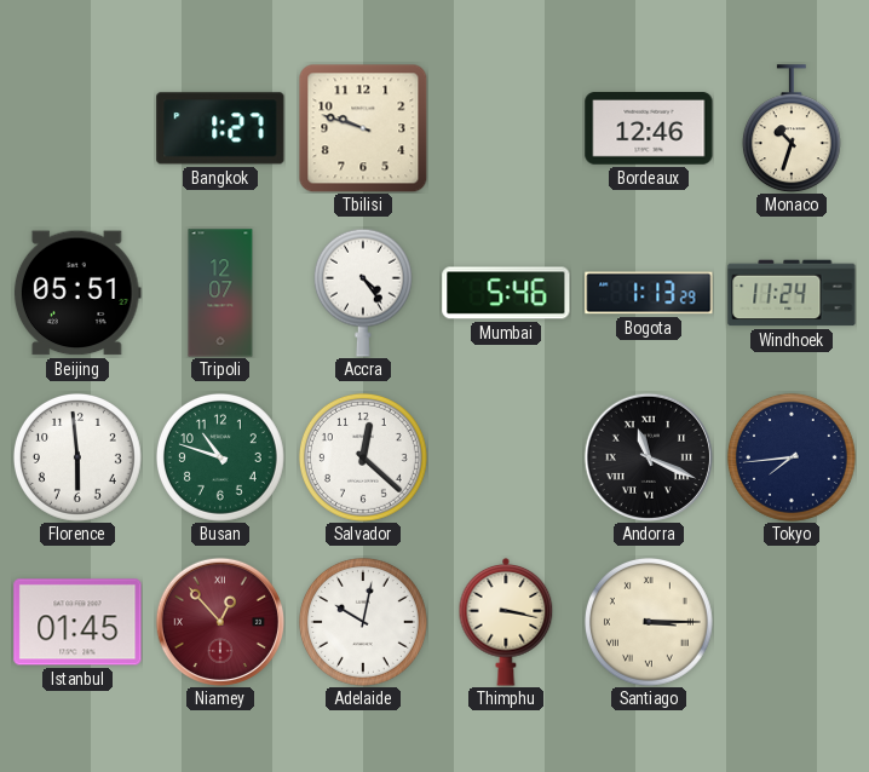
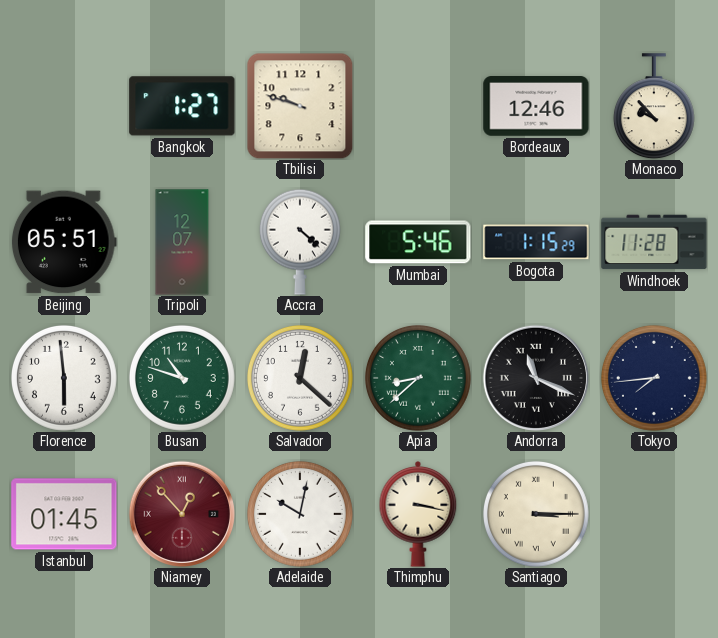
Monaco: 10:33 -> 9:53 (654, 106)
Accra: 4:24 -> 4:22 (300, 242)
Bogota: 1:13 -> 1:15 (536, 242)
Windhoek: 11:24 -> 11:28 (654, 242)
Apia: none -> 8:38 (418, 378)
